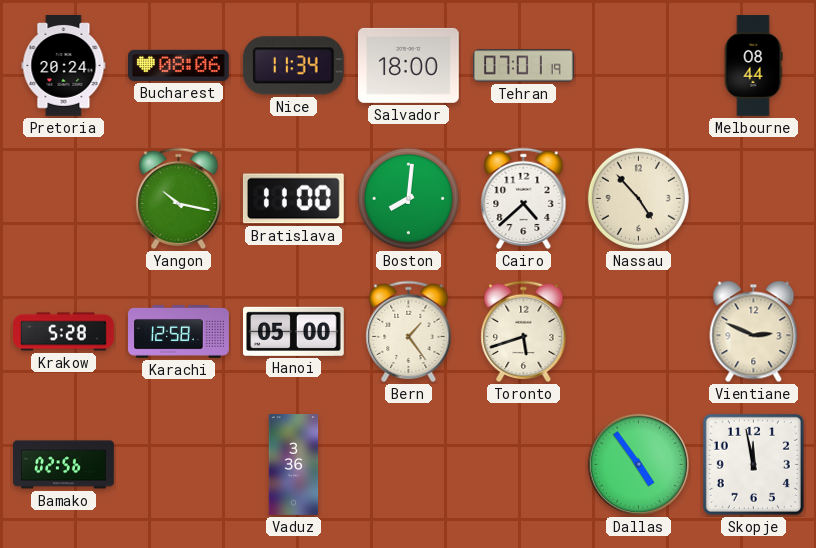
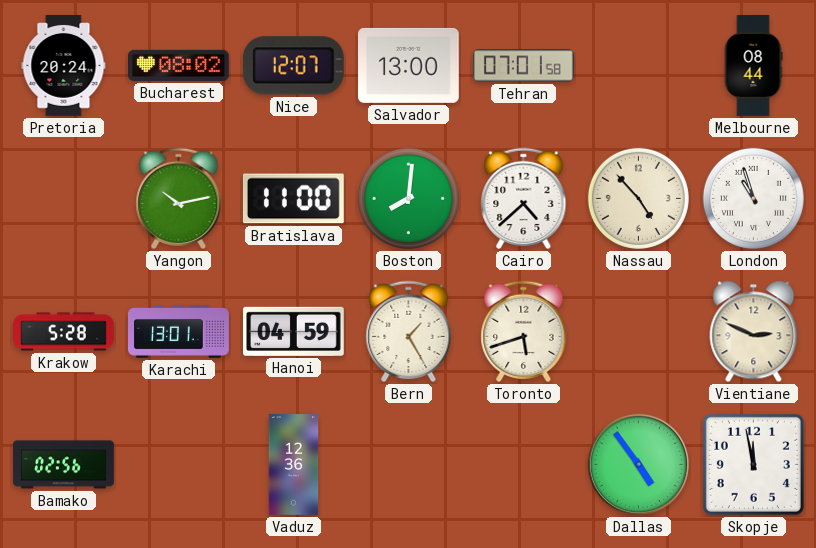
Bucharest: 08:06 -> 08:02 (179, 65)
Nice: 11:34 -> 12:07 (293, 66)
Salvador: 18:00 -> 13:00 (409, 65)
Tehran: 07:01:19 -> 07:01:58 (524, 66)
Yangon: 10:17 -> 10:13 (179, 199)
London: none -> 10:57 (753, 198)
Karachi: 12:58 -> 13:01 (179, 332)
Hanoi: 05:00 -> 04:59 (294, 331)
Bern: 1:24 -> 1:25 (409, 332)
Vaduz: 3:36 -> 12:36 (294, 465)
